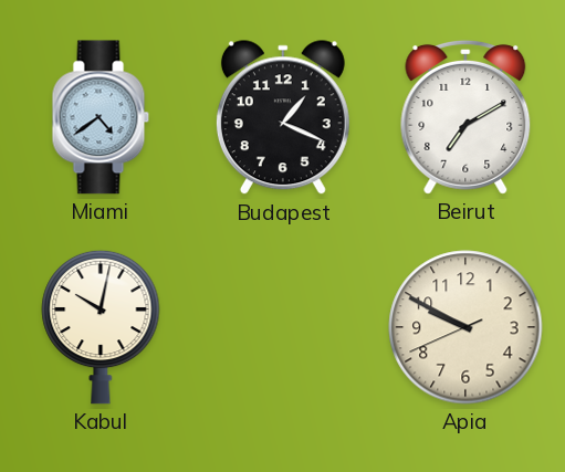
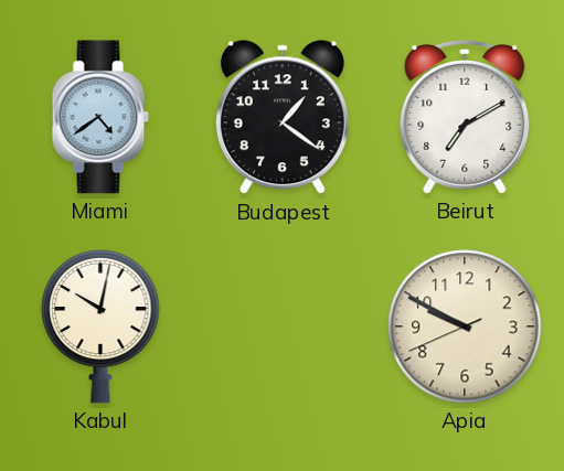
Budapest: 1:19 -> 1:21 (283, 118)
